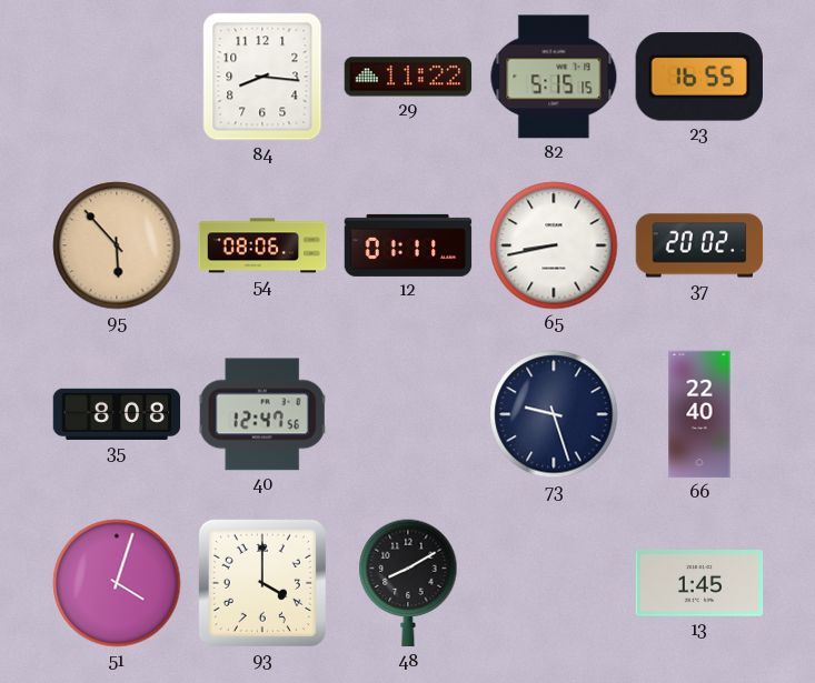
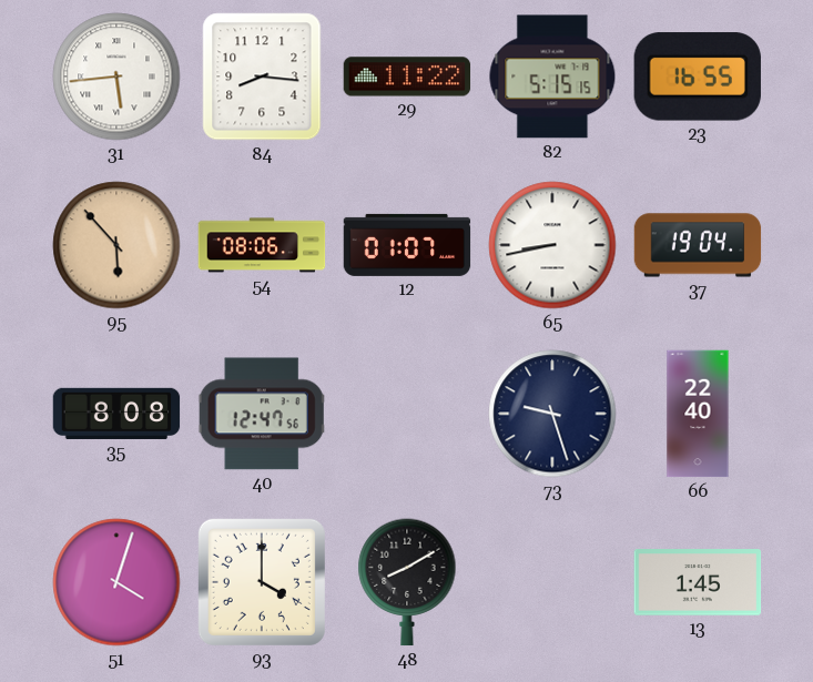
31: none -> 5:44 (116, 77)
12: 01:11 -> 01:07 (407, 245)
37: 20:02 -> 19:04 (698, 245)
